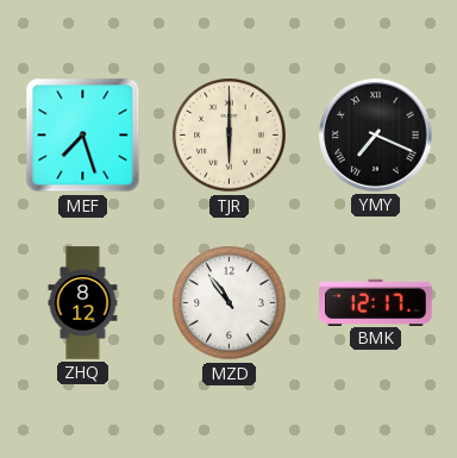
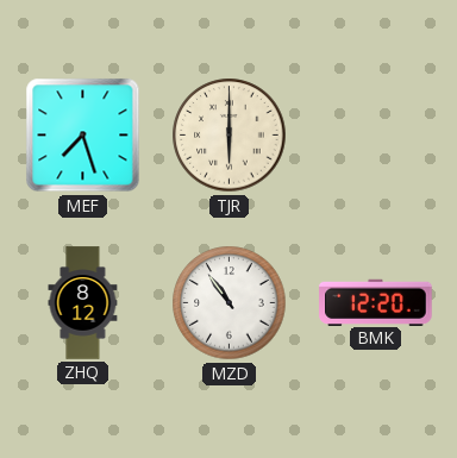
YMY: 7:19 -> none (376, 136)
BMK: 12:17 -> 12:20 (376, 302)
